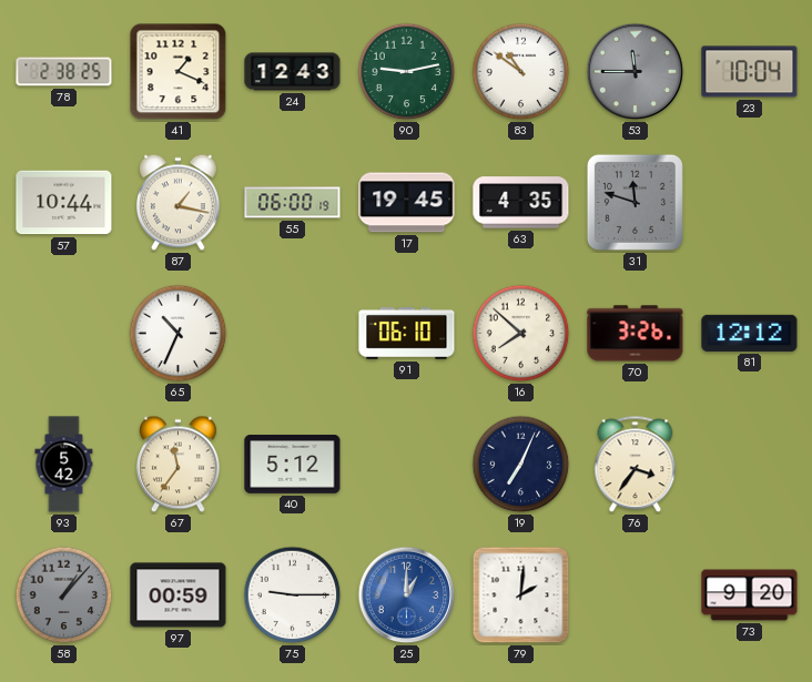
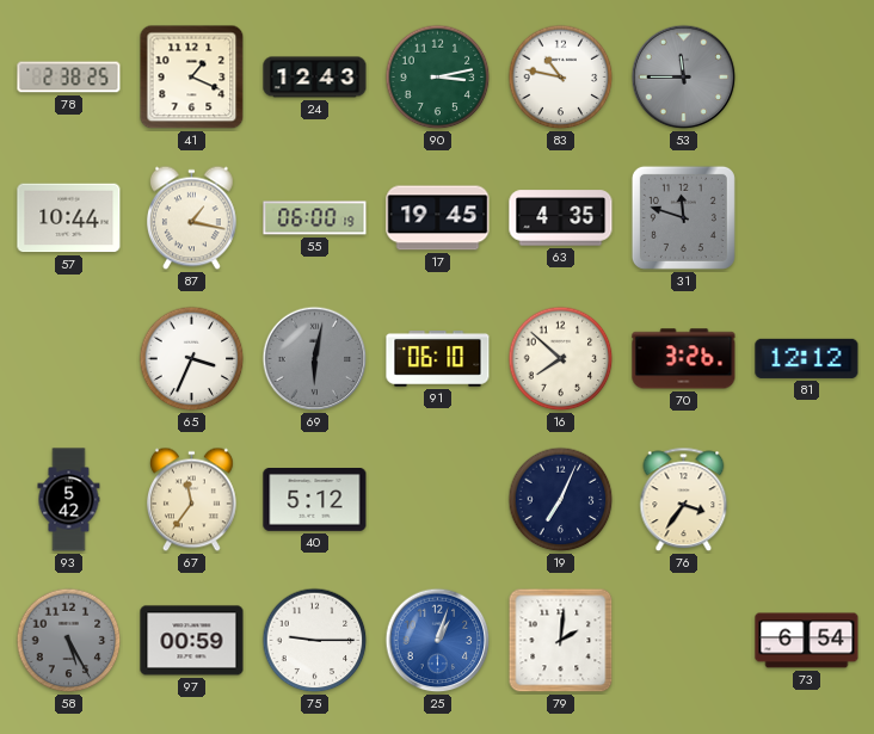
90: 9:13 -> 3:13 (438, 78)
83: 10:51 -> 10:47 (561, 78)
23: 10:04 -> none (750, 72)
65: 10:34 -> 3:34 (192, 359)
69: none -> 6:02 (315, 359)
58: 1:07 -> 5:25 (69, 641)
25: 1:00 -> 1:03 (438, 641)
73: 9:20 -> 6:54 (807, 641)
